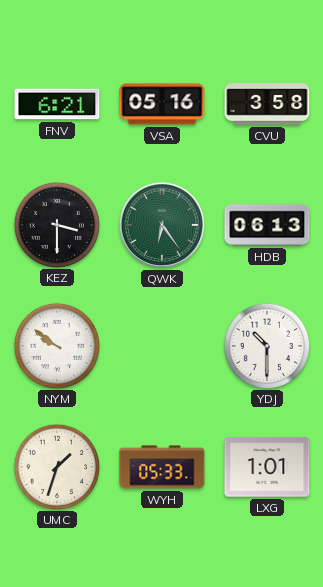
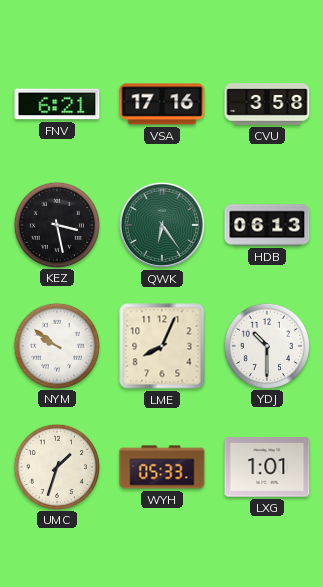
VSA: 05:16 -> 17:16 (162, 104)
KEZ: 3:30 -> 3:28 (56, 224)
LME: none -> 8:04 (162, 346)
